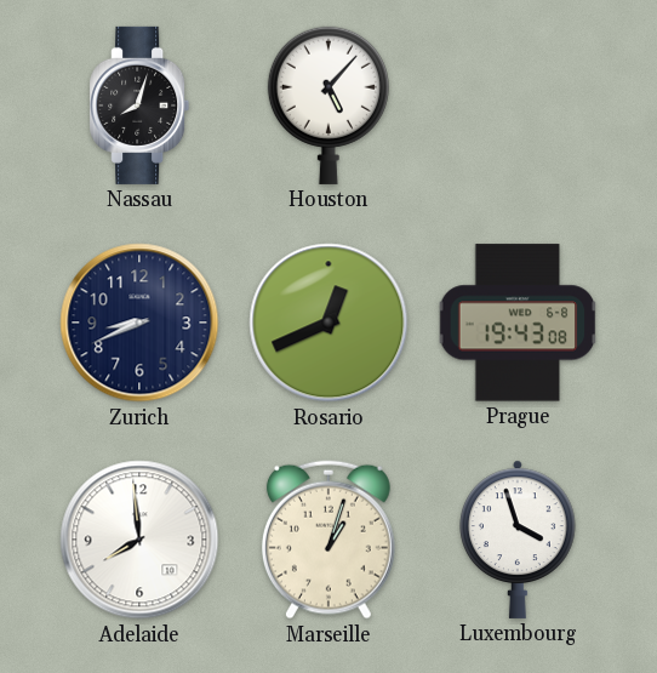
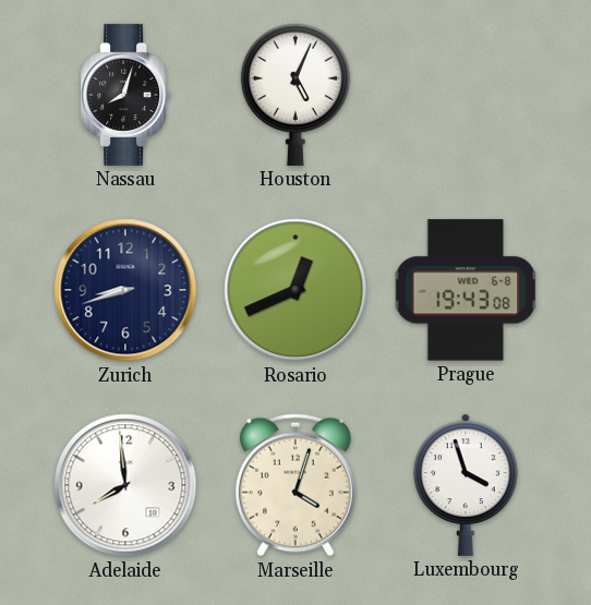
Houston: 5:07 -> 5:04 (295, 95)
Zurich: 8:41 -> 8:42 (125, 290)
Marseille: 1:03 -> 4:03 (295, 485)
